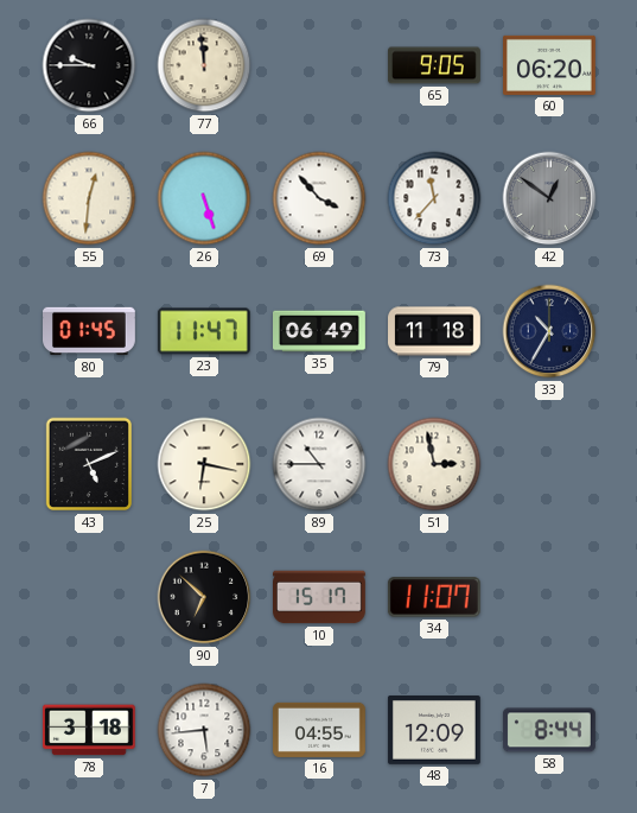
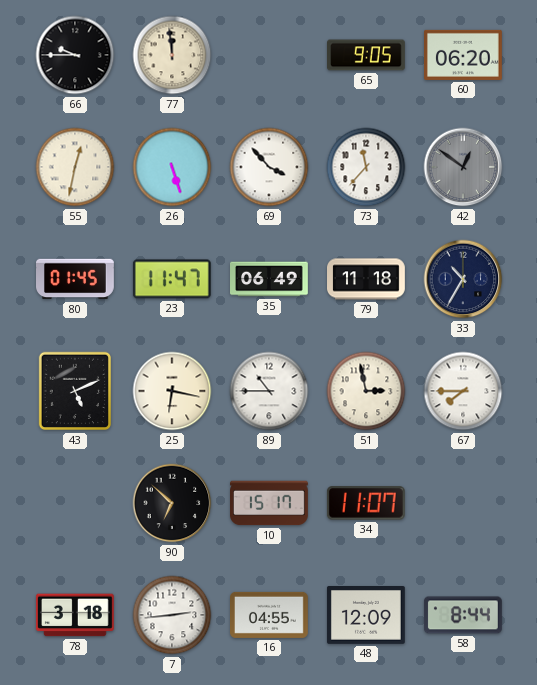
55: 12:31 -> 12:32 (75, 167)
67: none -> 7:45 (463, 391)
7: 5:44 -> 2:44 (172, 615)
